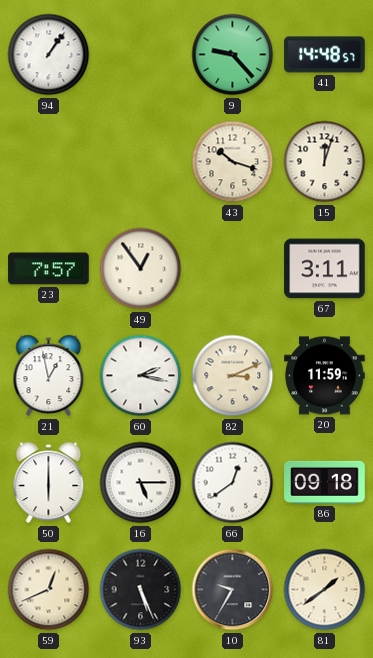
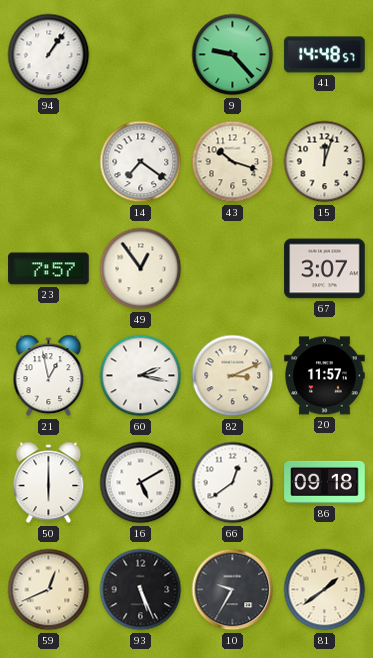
14: none -> 7:21 (141, 162)
67: 3:11 -> 3:07 (325, 269)
20: 11:59 -> 11:57 (325, 376)
16: 5:15 -> 5:10 (141, 483)
